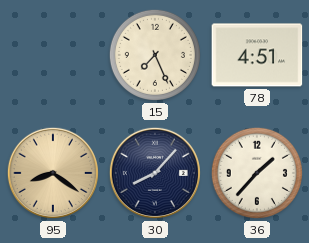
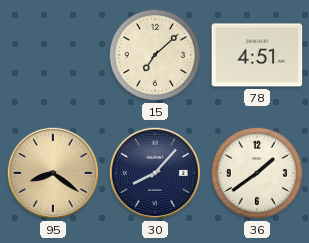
15: 7:26 -> 7:08 (155, 55)
36: 1:37 -> 1:39 (257, 173)
